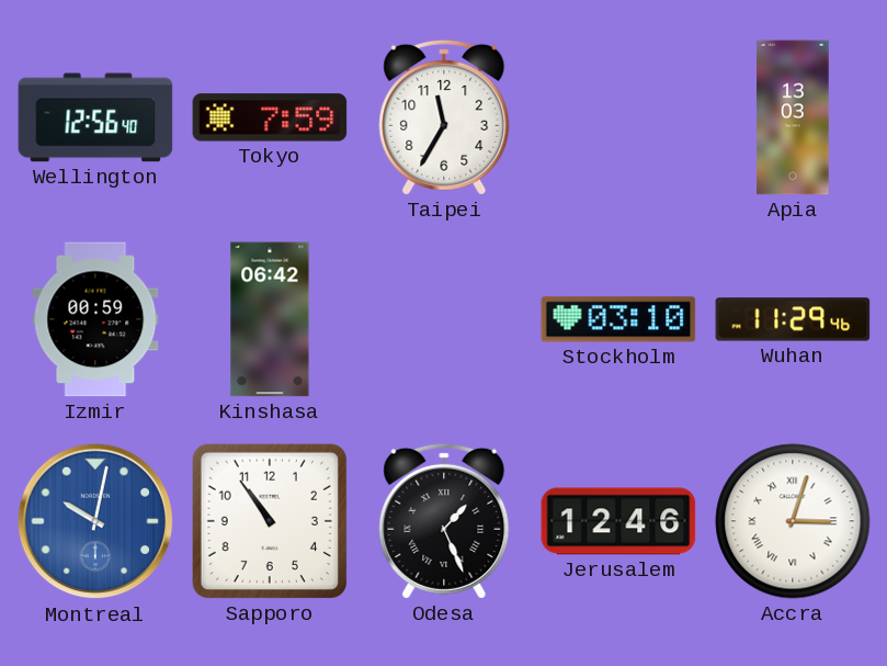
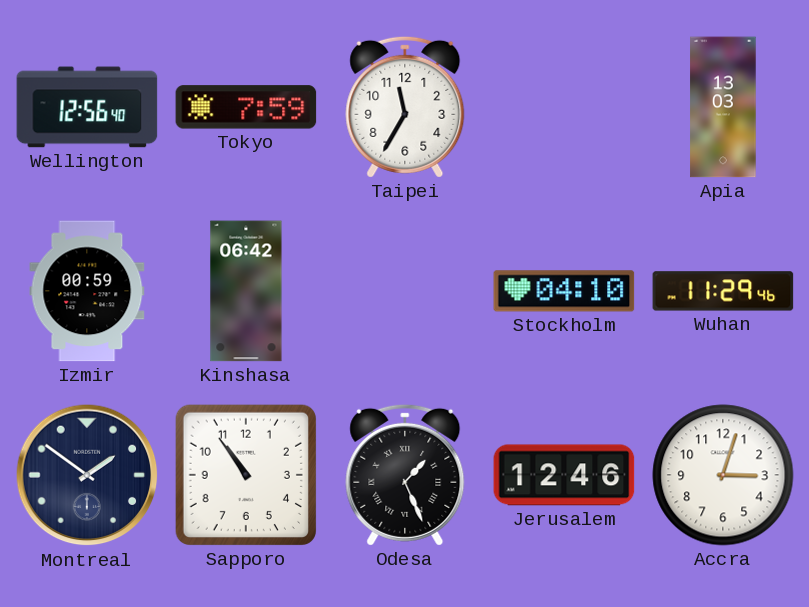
Stockholm: 03:10 -> 04:10 (564, 291)
Montreal: 10:02 -> 1:51 (87, 475)
Montreal dial: blue -> navy (87, 475)
Accra numerals: Roman -> Arabic (723, 475)
